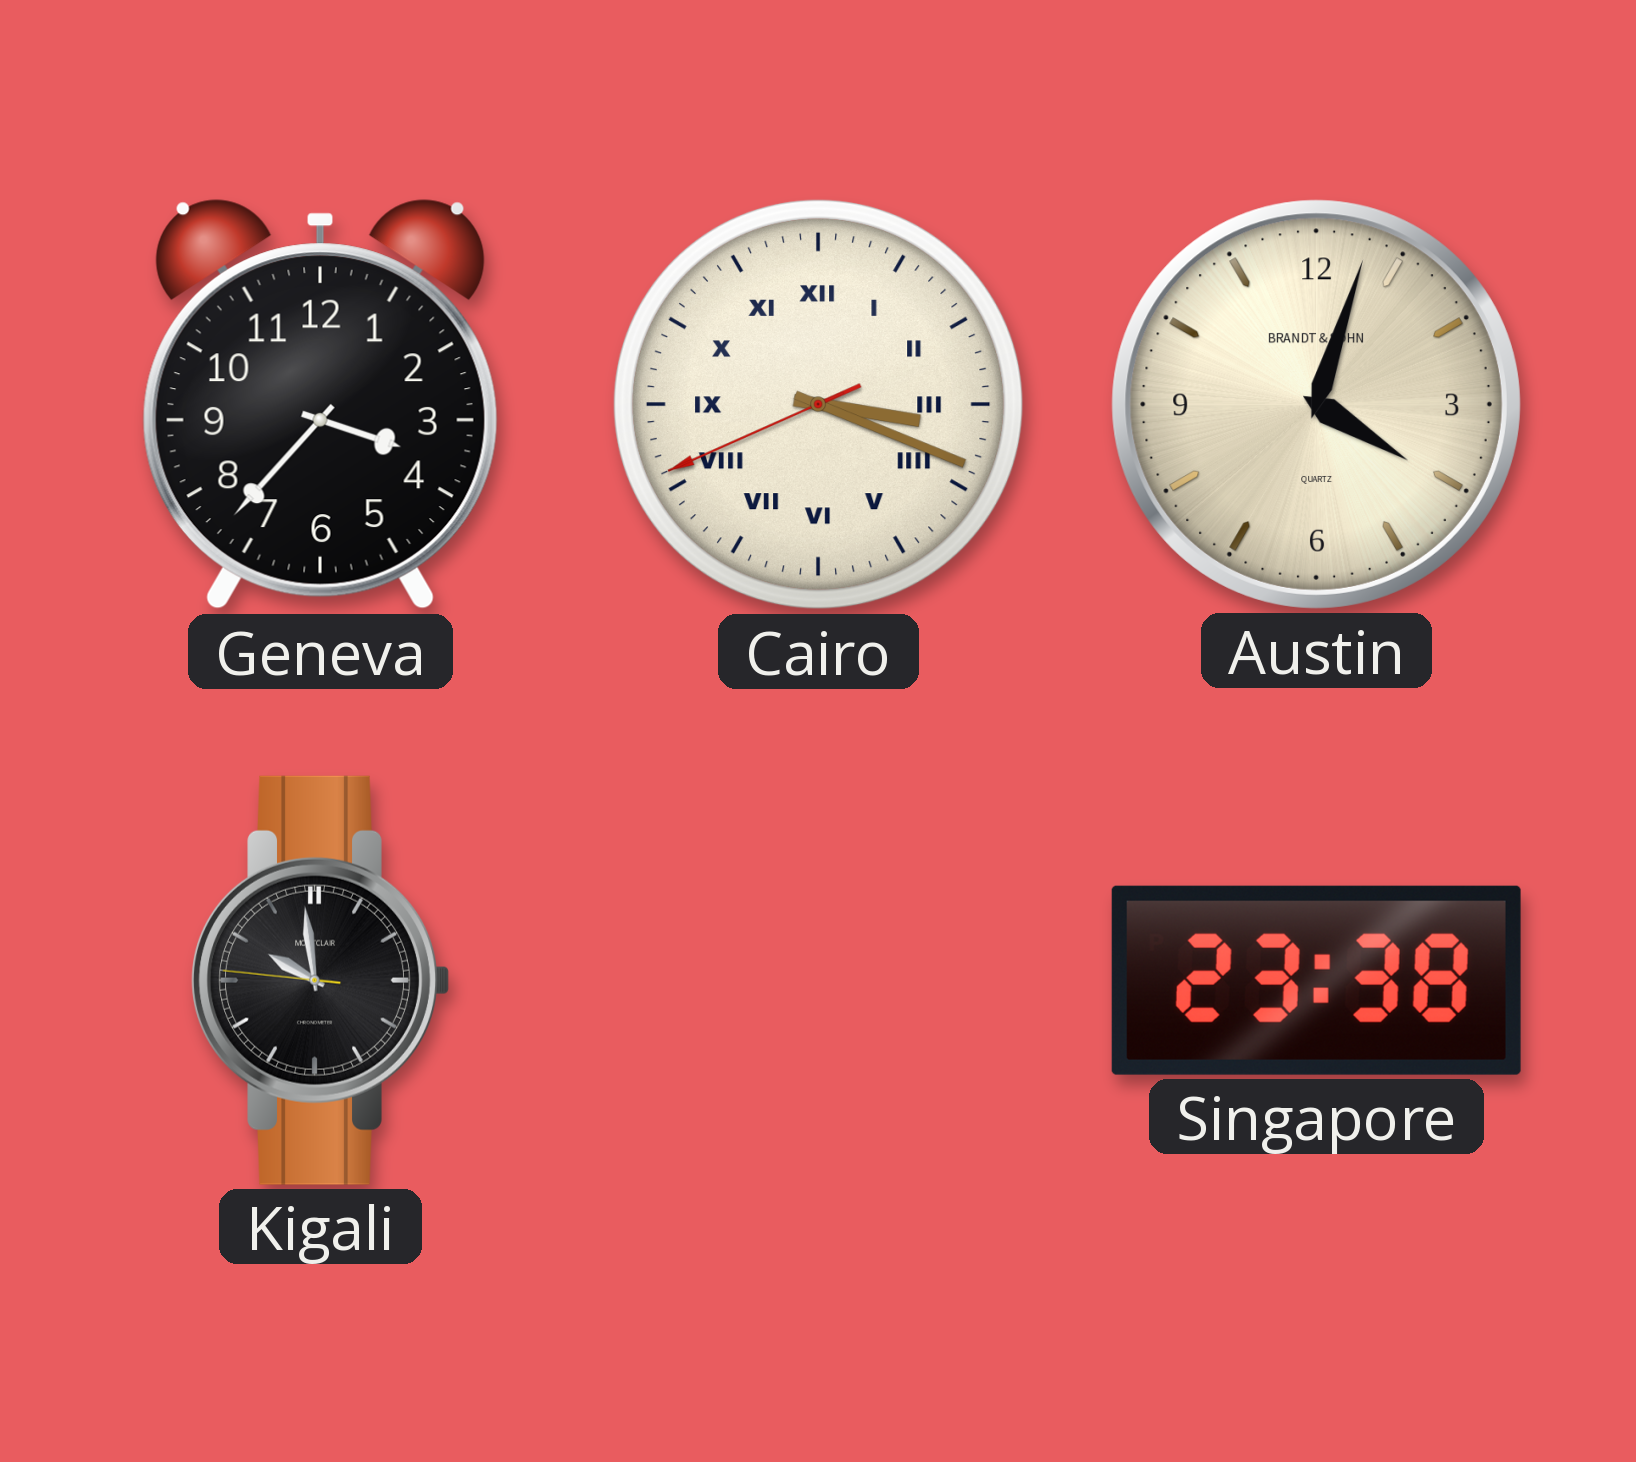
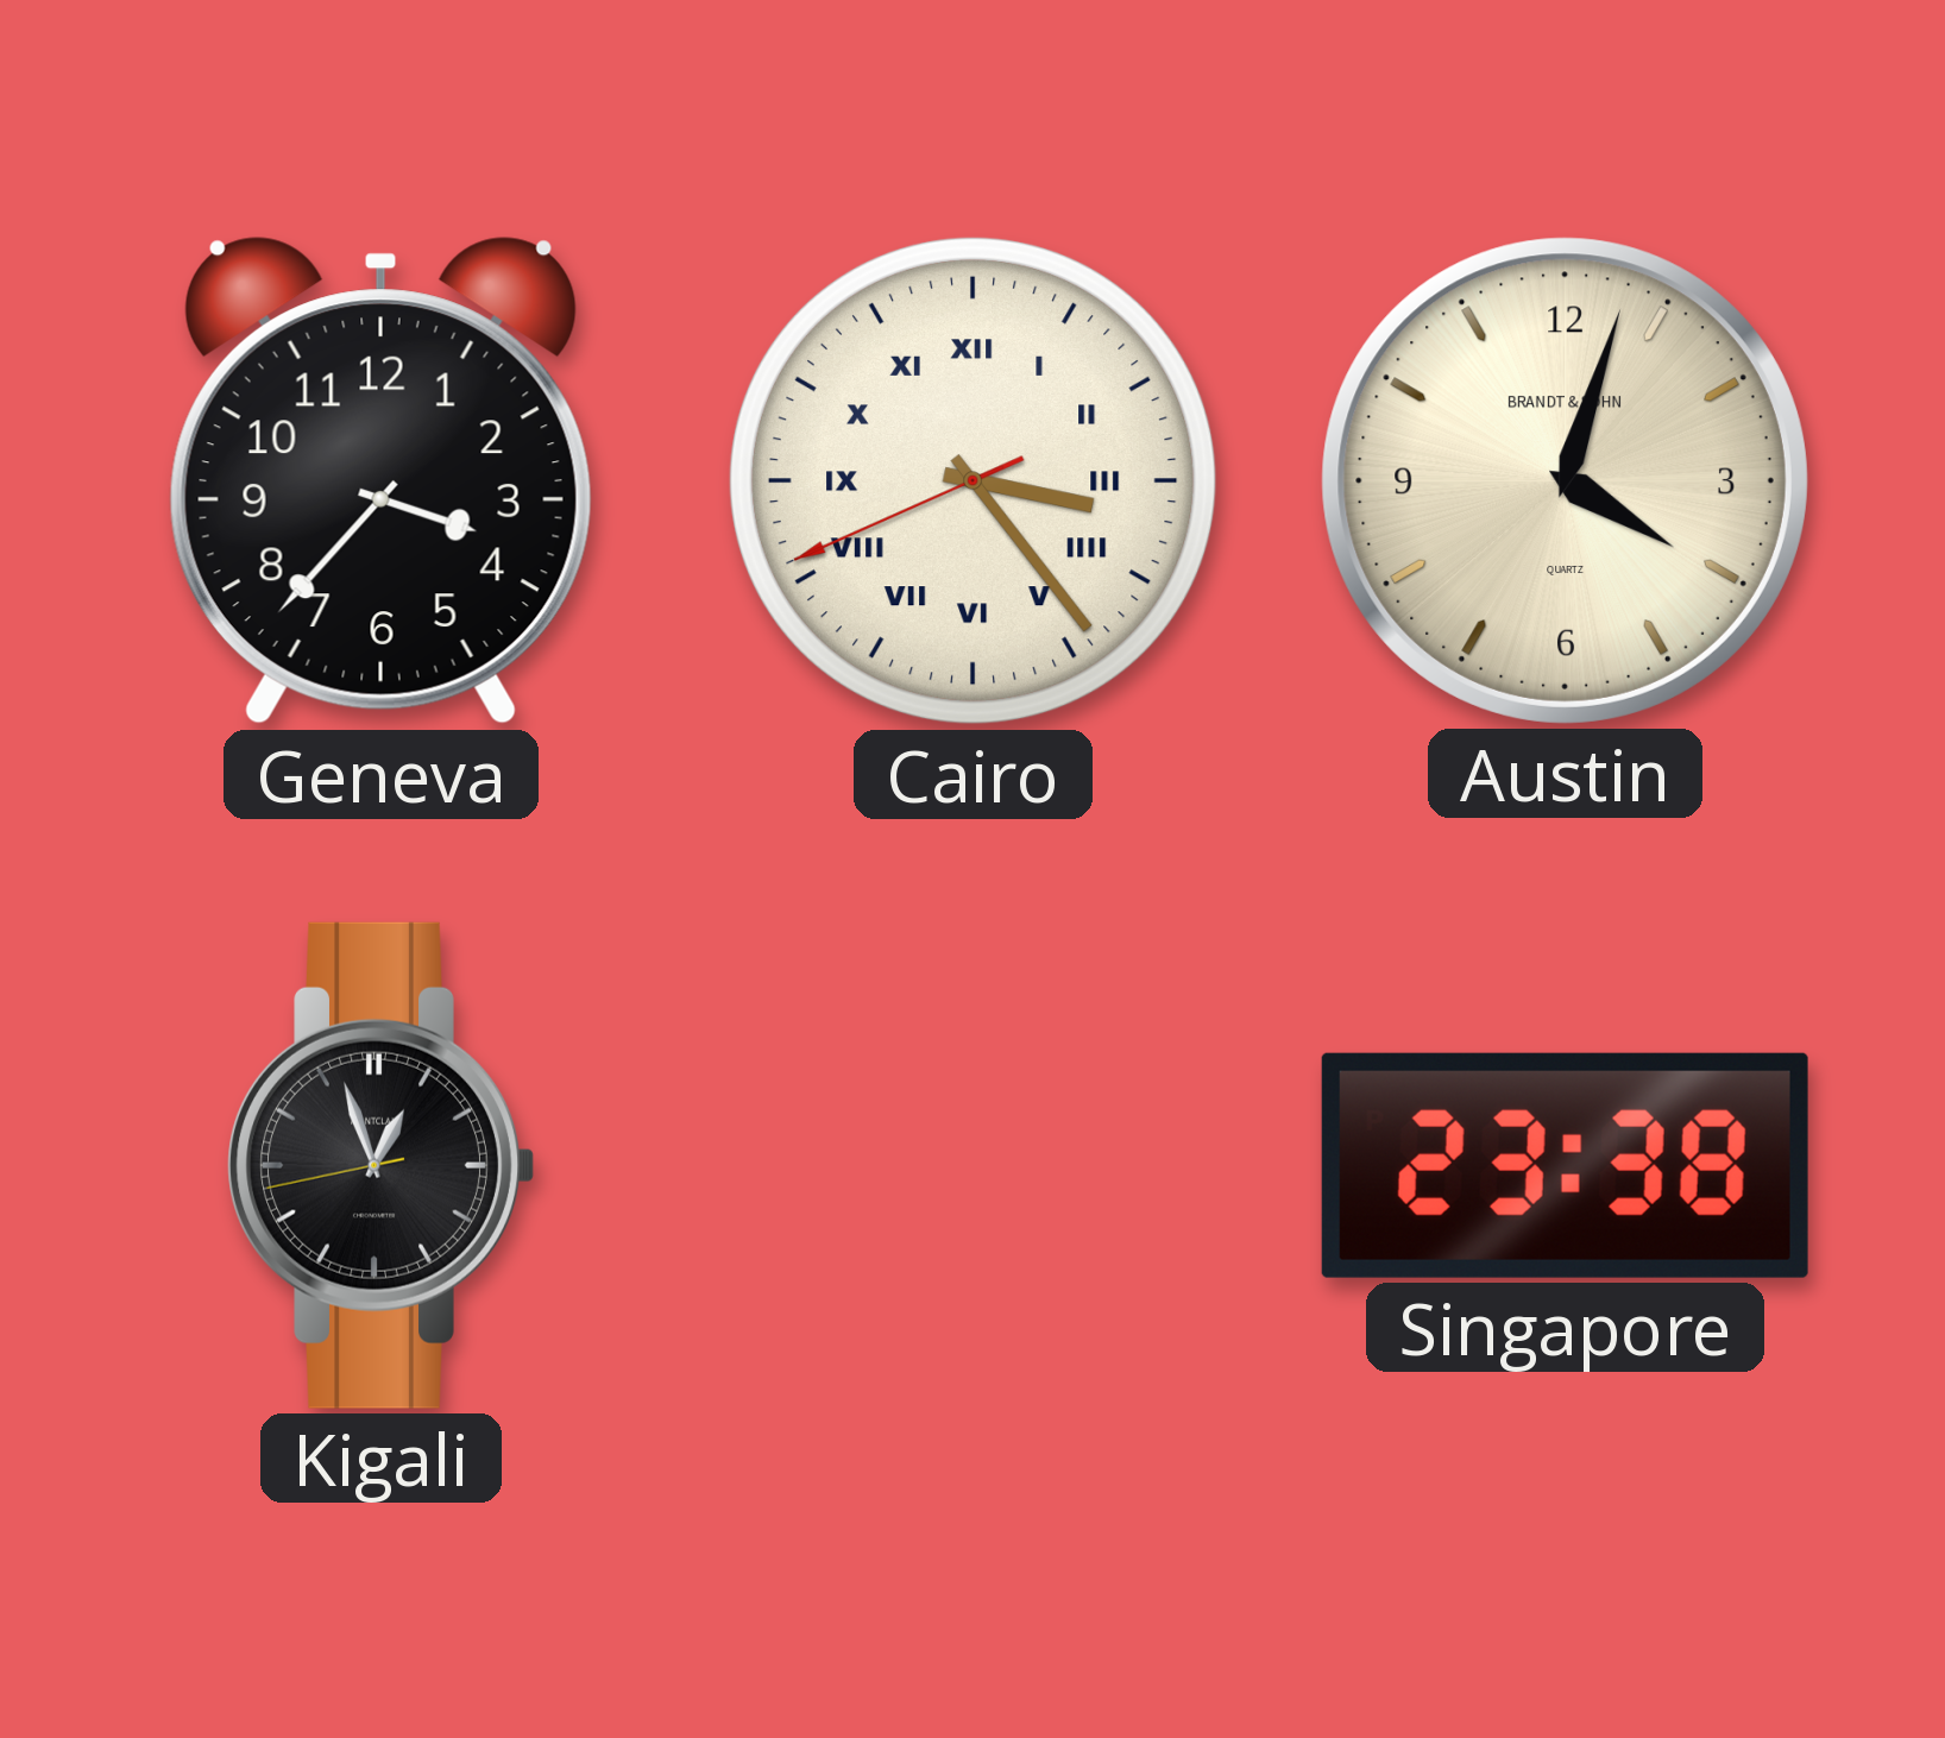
Cairo: 3:18 -> 3:23 (973, 480)
Kigali: 9:58 -> 12:56 (380, 1165)
